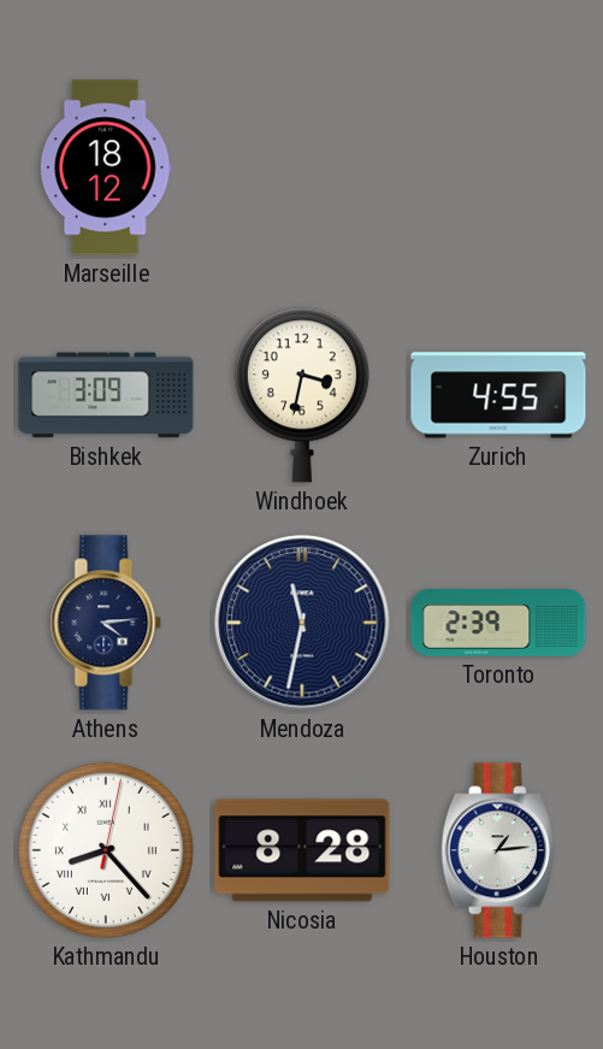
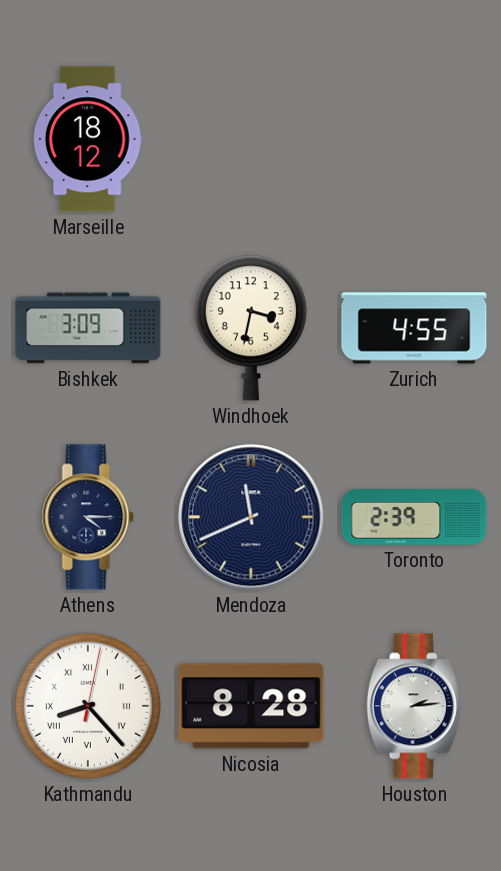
Athens: 4:14 -> 4:15 (88, 517)
Mendoza: 11:32 -> 11:41 (251, 517)
Houston: 1:14 -> 2:14 (414, 706)
